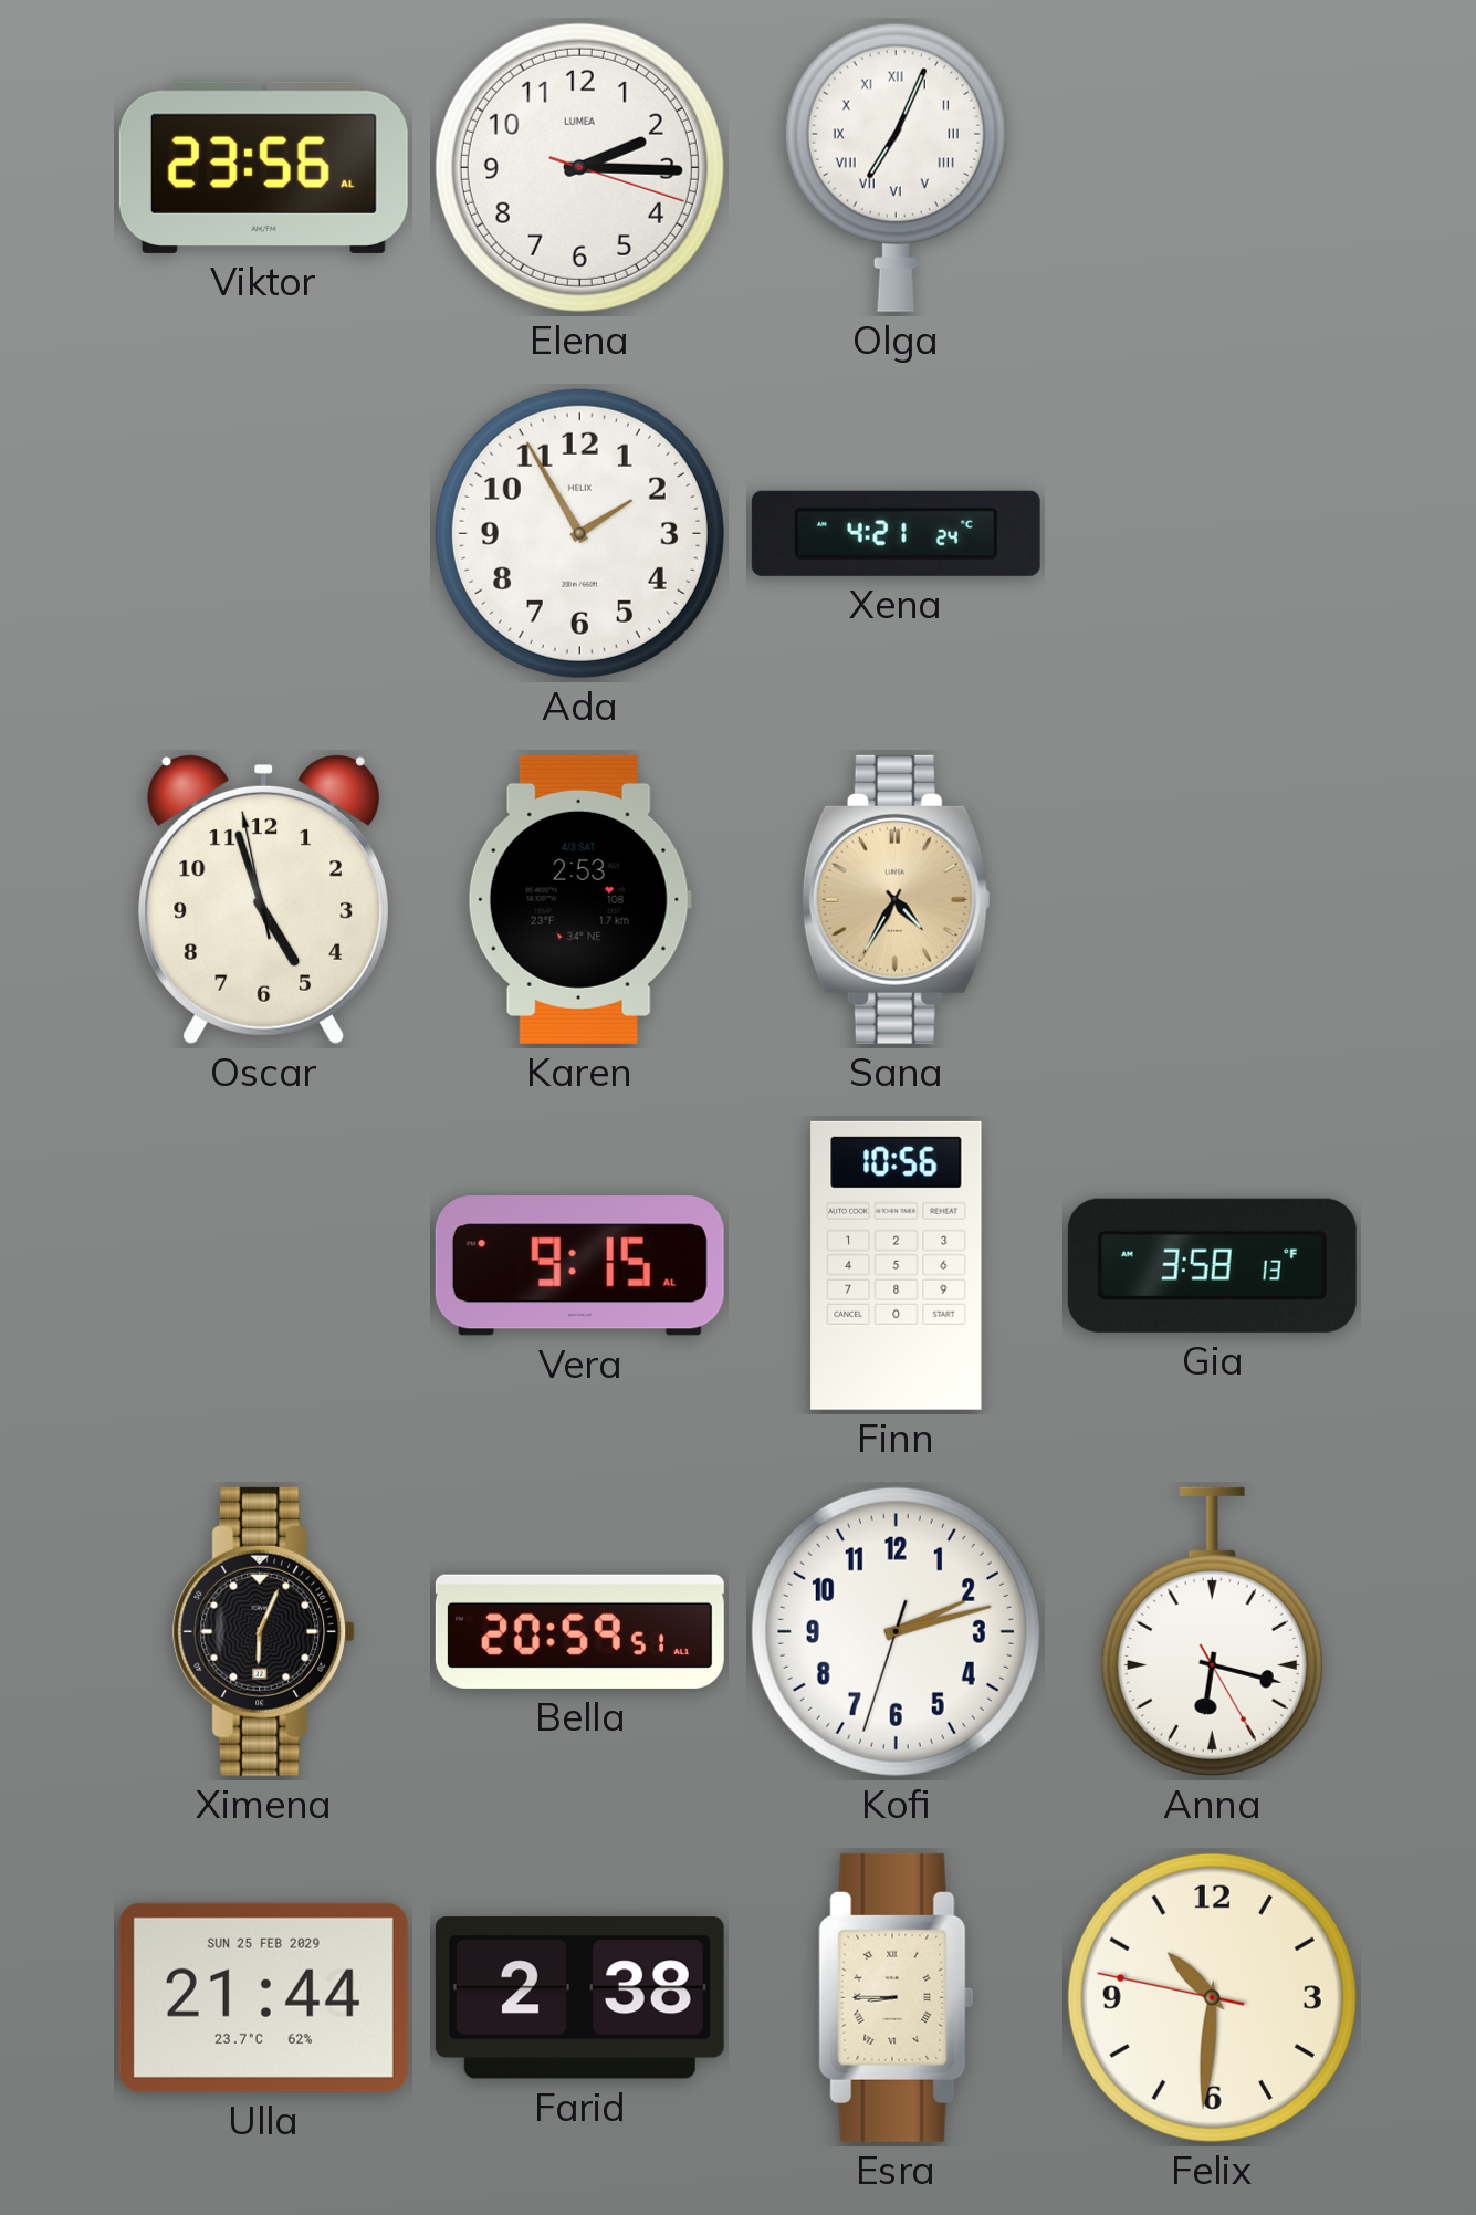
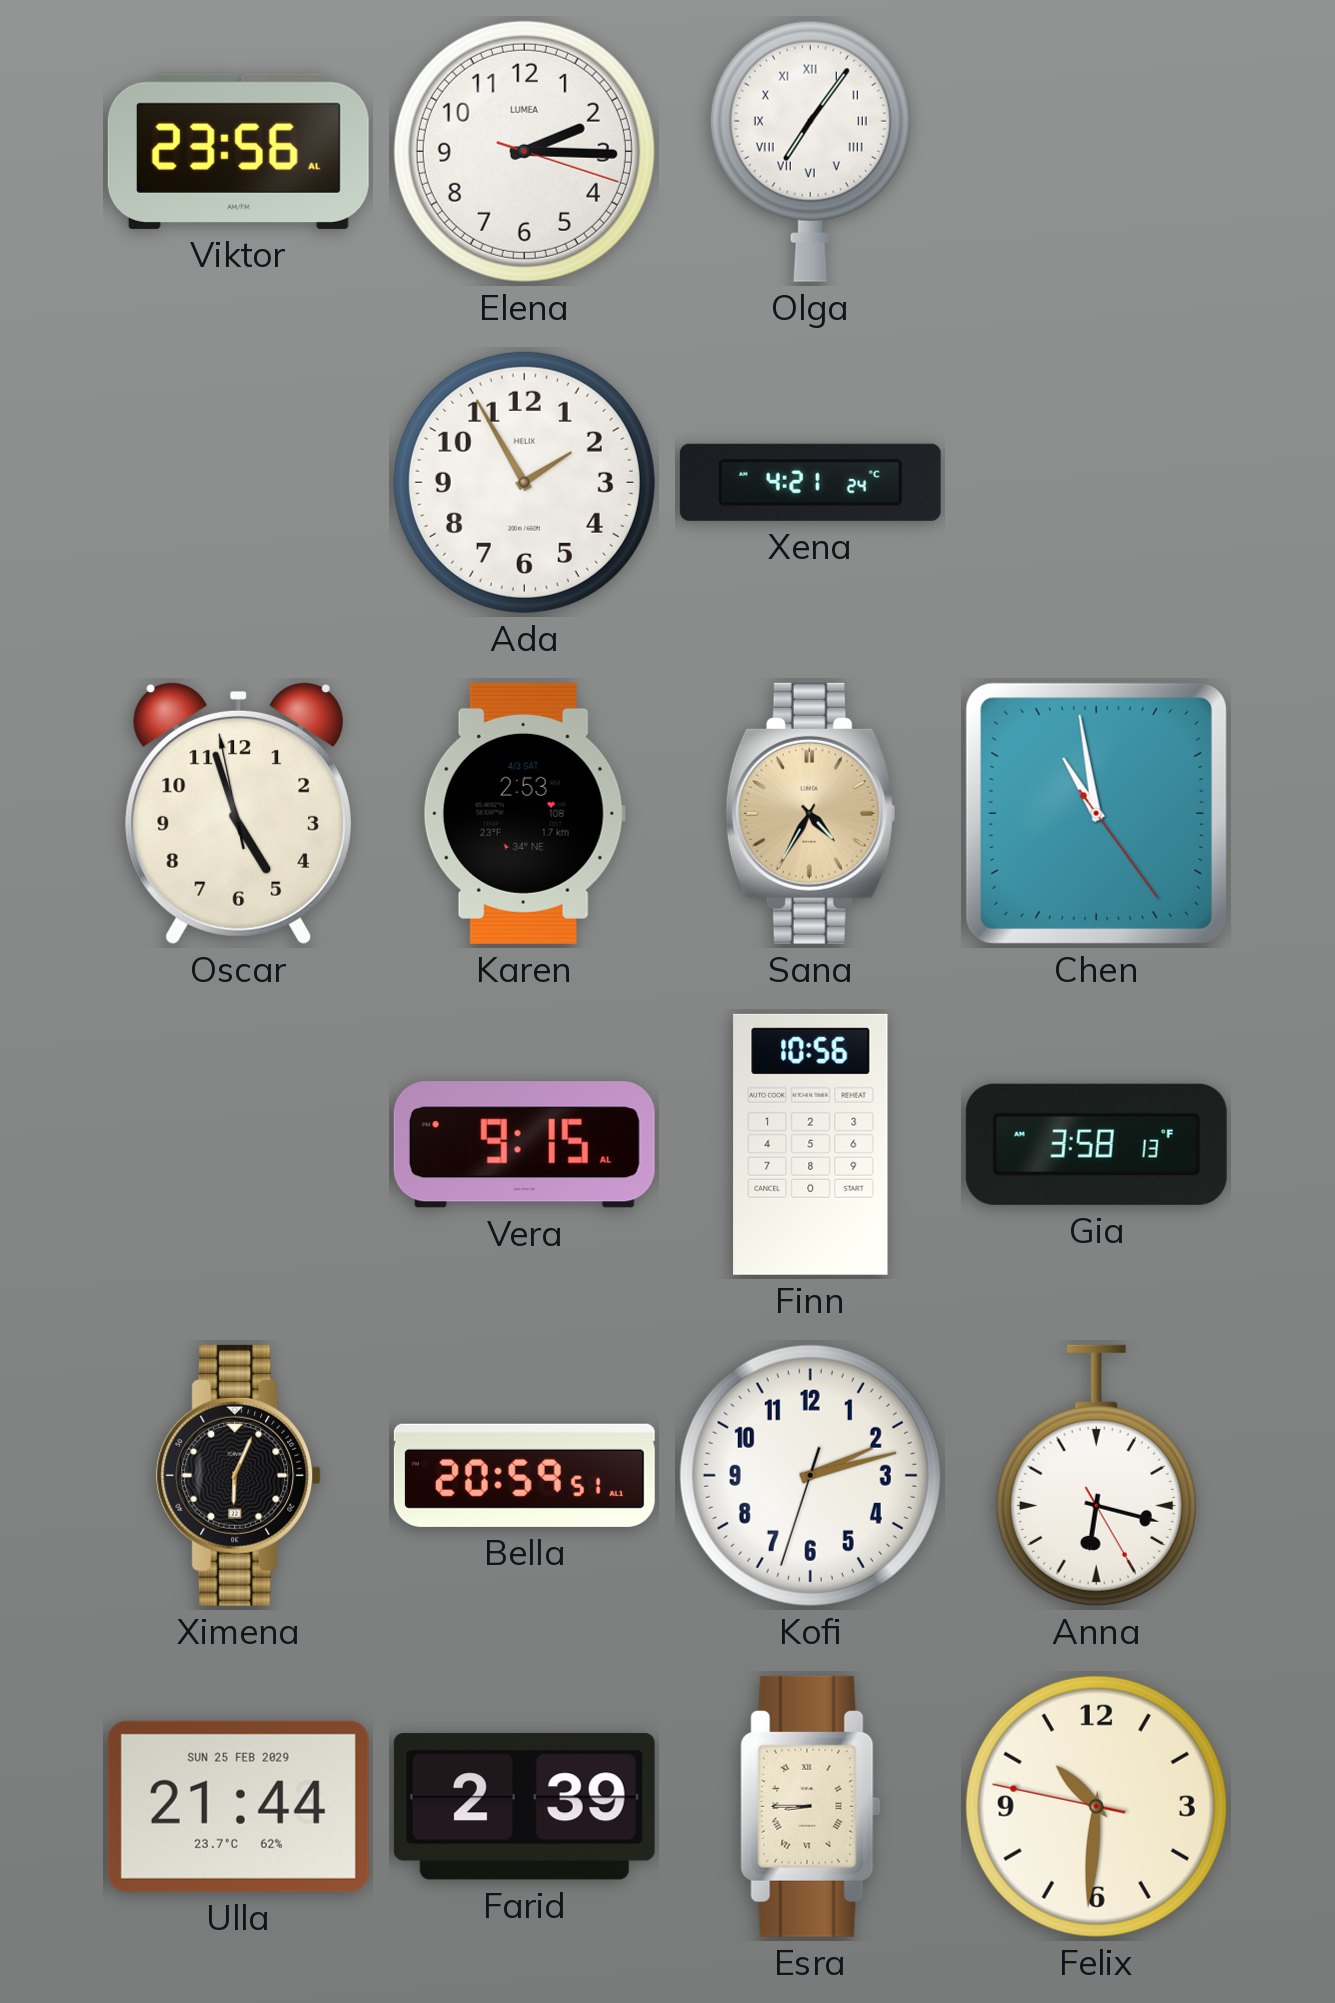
Olga: 7:04 -> 7:06 (810, 151)
Chen: none -> 10:58 (1096, 813)
Farid: 2:38 -> 2:39 (524, 1807)
